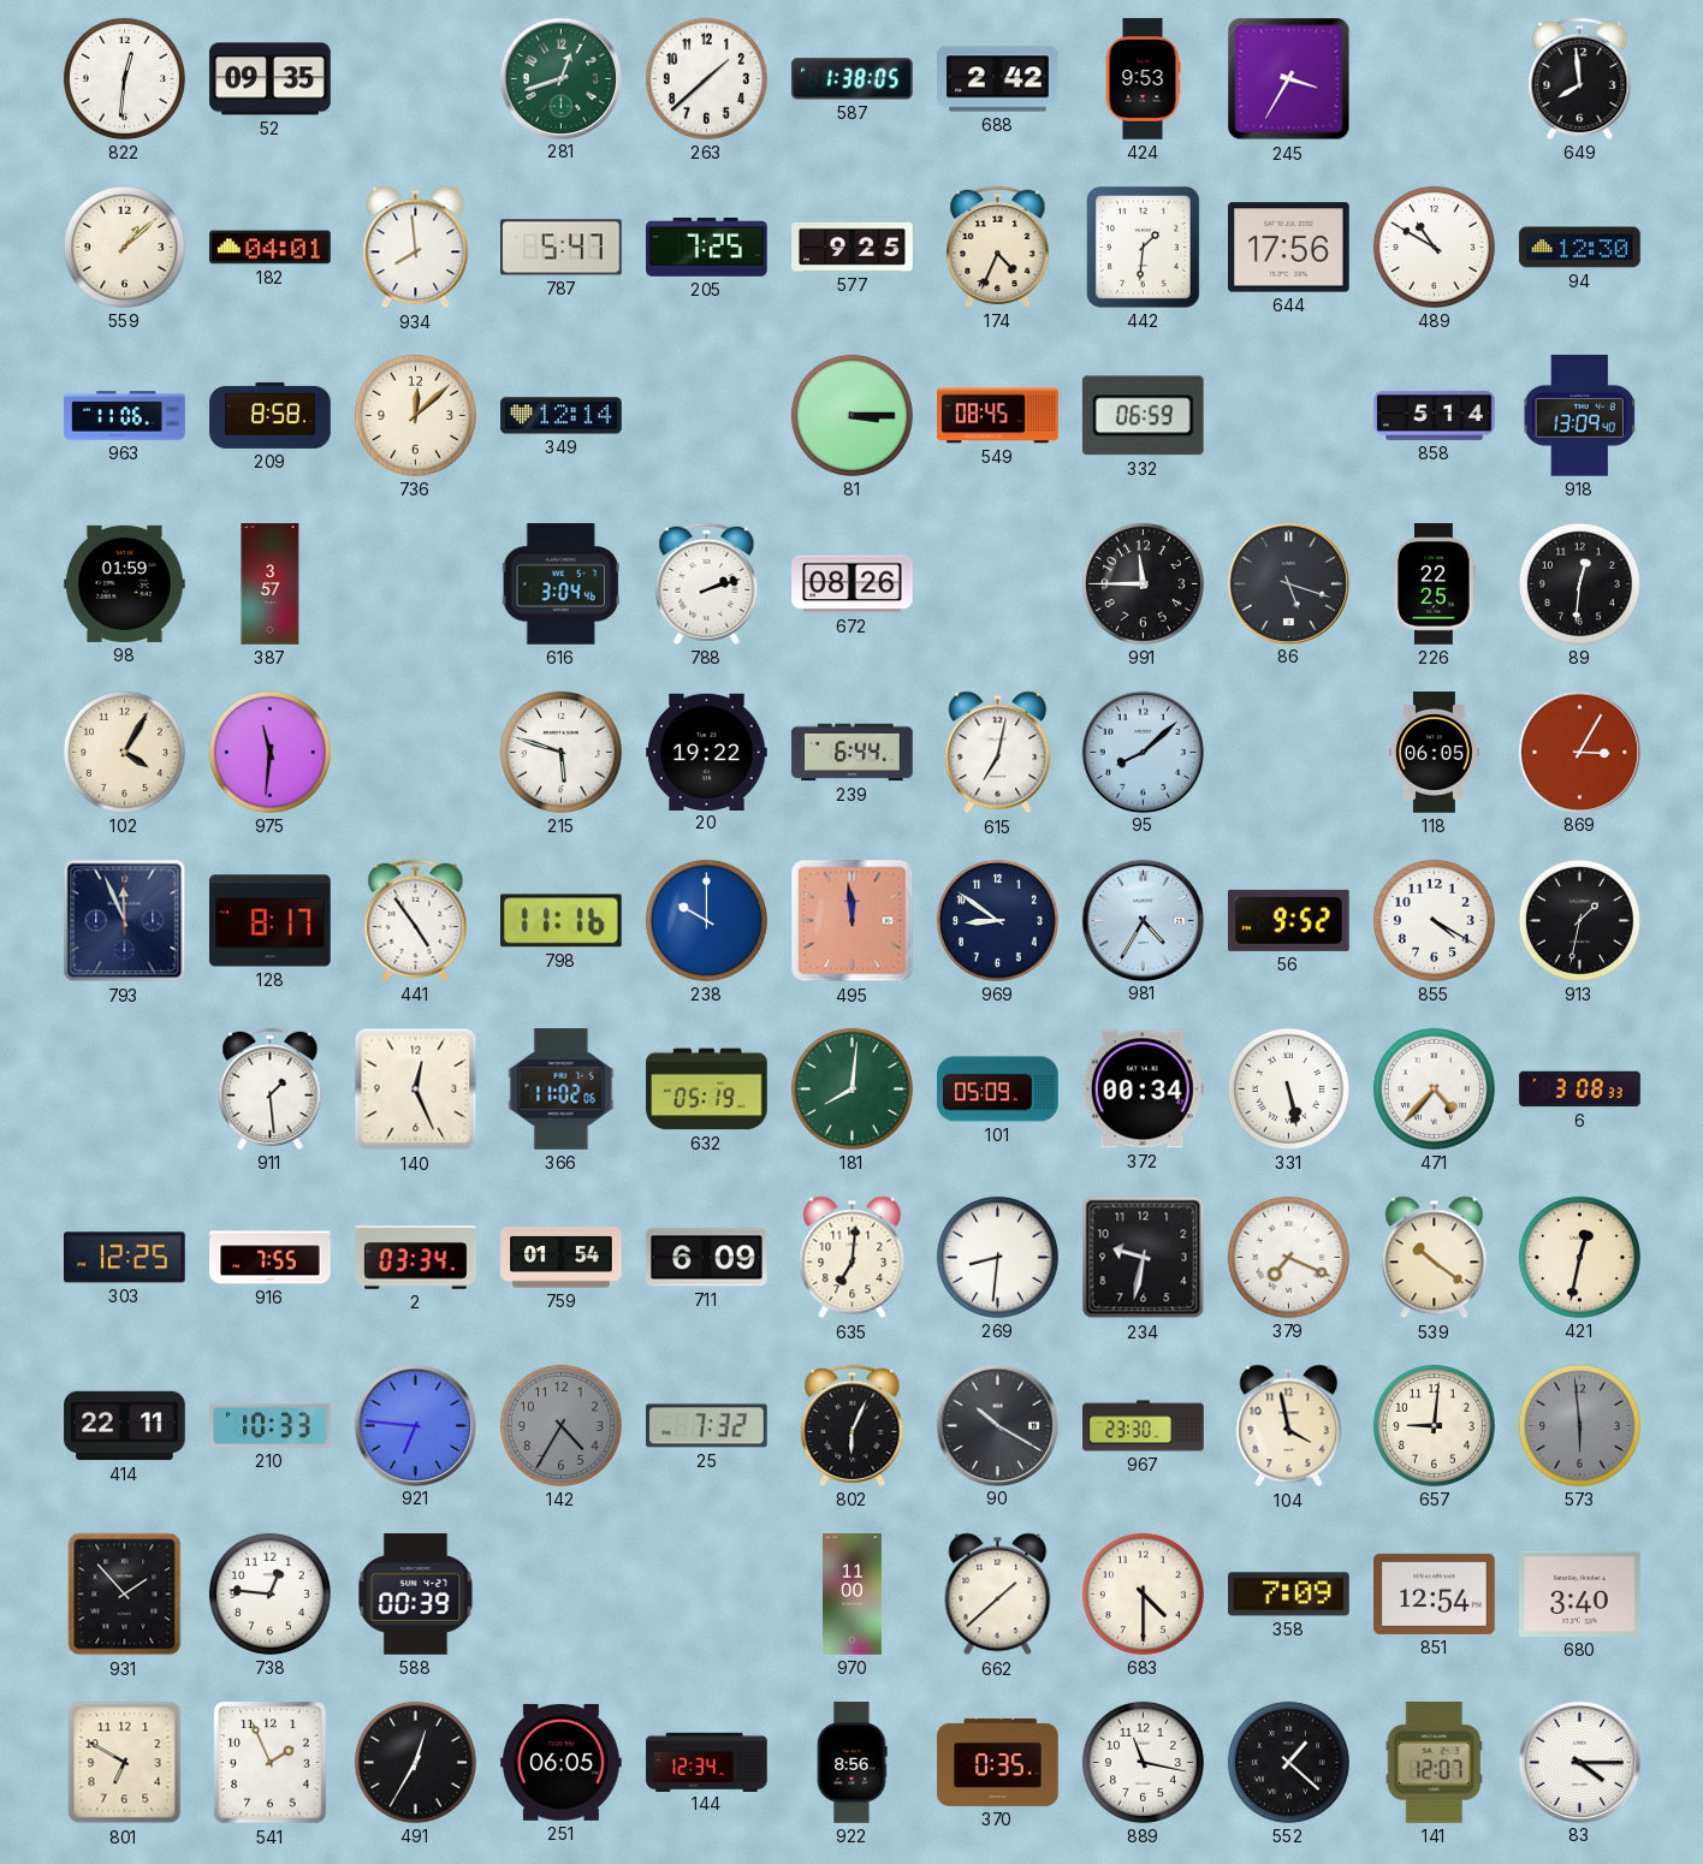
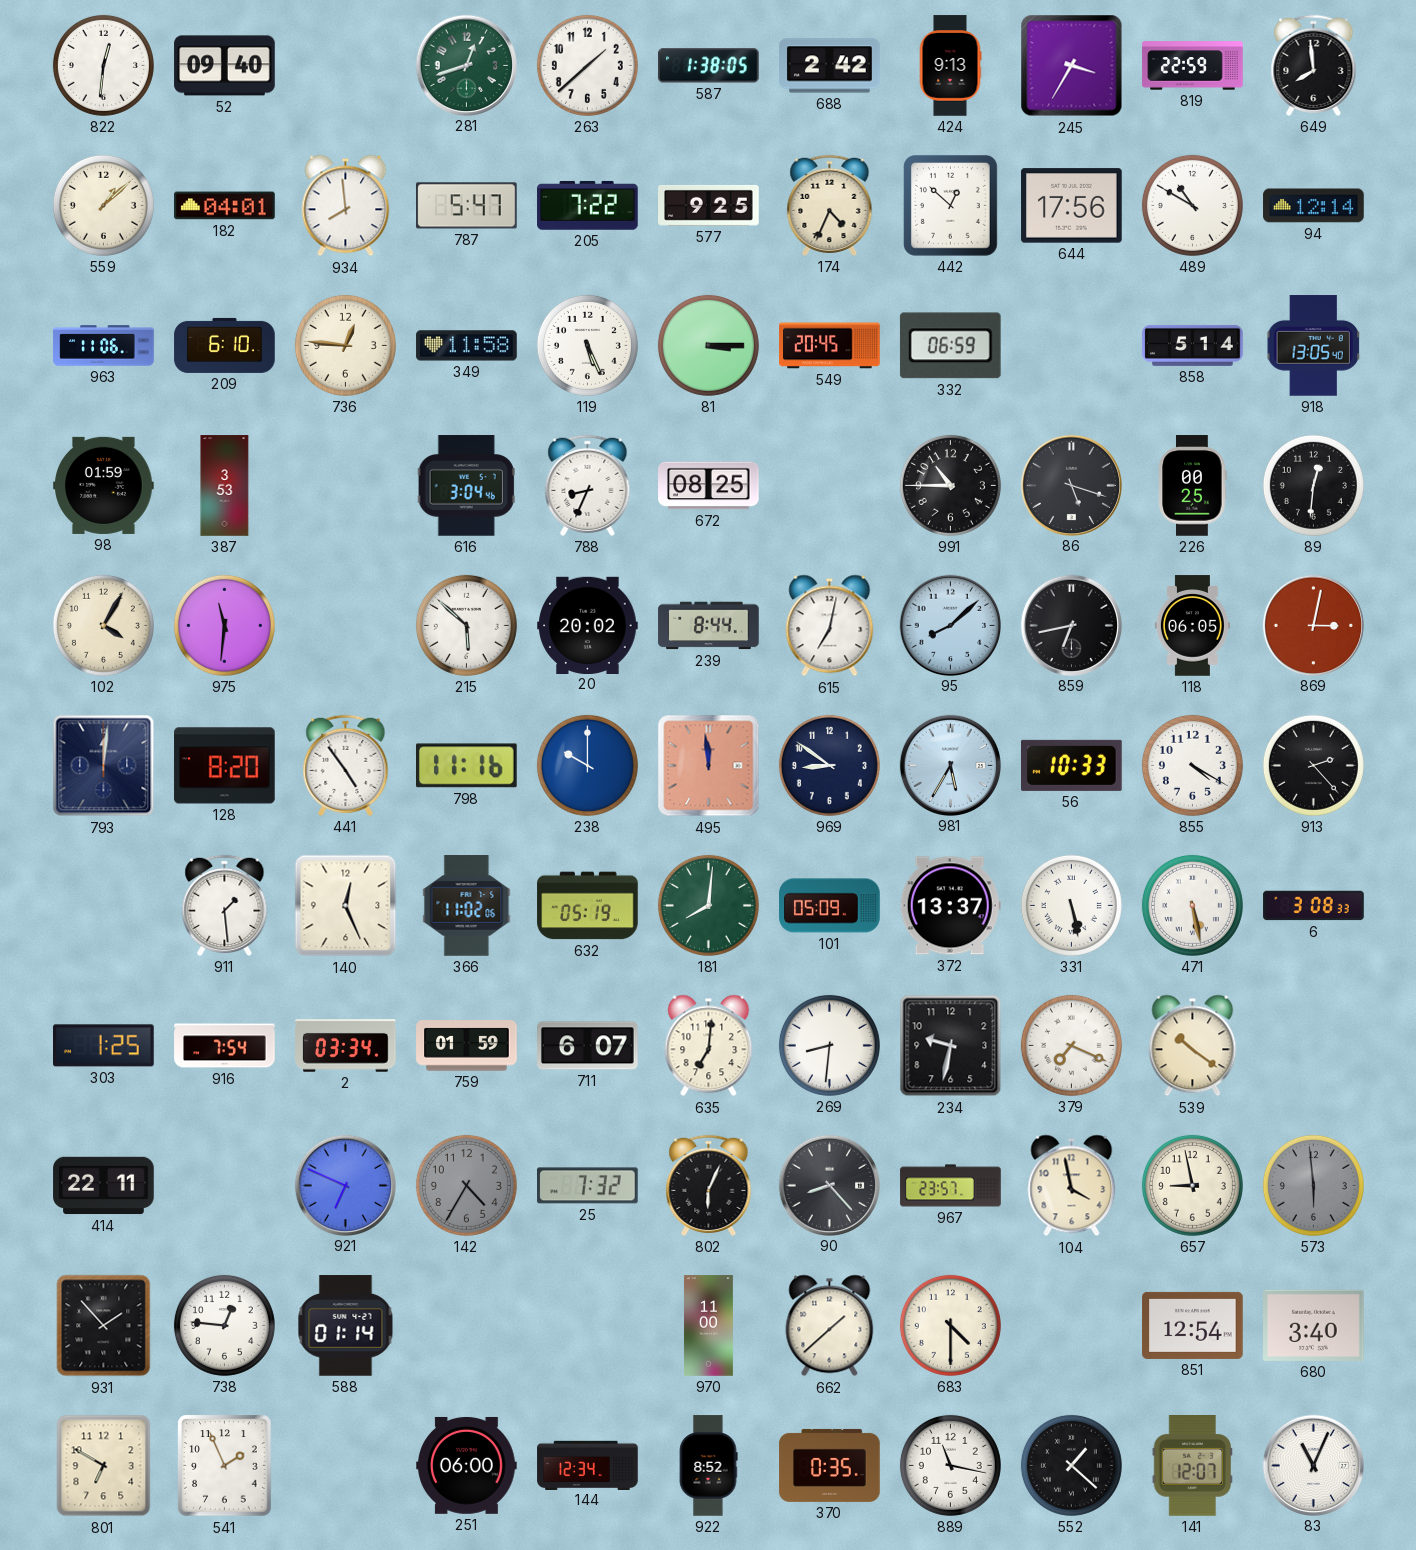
52: 09:35 -> 09:40 (225, 66)
424: 9:53 -> 9:13 (950, 66)
819: none -> 22:59 (1193, 66)
205: 7:25 -> 7:22 (588, 206)
442: 1:31 -> 12:52 (950, 205)
94: 12:30 -> 12:14 (1314, 206)
209: 8:58 -> 6:10 (225, 345)
736: 12:08 -> 12:46 (345, 345)
349: 12:14 -> 11:58 (467, 346)
119: none -> 5:26 (587, 345)
549: 08:45 -> 20:45 (830, 346)
918: 13:09 -> 13:05 (1313, 346)
387: 3:57 -> 3:53 (225, 486)
788: 2:12 -> 8:34 (588, 485)
672: 08:26 -> 08:25 (709, 486)
991: 11:45 -> 10:45 (950, 485)
226: 22:25 -> 00:25 (1193, 486)
215: 5:48 -> 5:52 (466, 625)
20: 19:22 -> 20:02 (588, 625)
239: 6:44 -> 8:44 (709, 626)
859: none -> 6:43 (1071, 625)
869: 3:05 -> 3:02 (1313, 625)
793: 11:56 -> 12:01 (104, 766)
128: 8:17 -> 8:20 (225, 766)
981: 4:35 -> 5:35 (950, 765)
56: 9:52 -> 10:33 (1072, 765)
913: 1:32 -> 2:23 (1313, 765)
372: 00:34 -> 13:37 (950, 906)
471: 4:37 -> 5:28 (1192, 905)
303: 12:25 -> 1:25 (104, 1046)
916: 7:55 -> 7:54 (225, 1046)
759: 01:54 -> 01:59 (467, 1046)
711: 6:09 -> 6:07 (588, 1046)
421: 12:32 -> none (1579, 1257)
210: 10:33 -> none (271, 1425)
921: 6:46 -> 6:49 (345, 1185)
90: 10:20 -> 8:23 (829, 1185)
967: 23:30 -> 23:57 (951, 1186)
657: 9:01 -> 8:58 (1192, 1185)
588: 00:39 -> 01:14 (346, 1326)
358: 7:09 -> none (1289, 1595)
491: 12:35 -> none (415, 1762)
251: 06:05 -> 06:00 (467, 1465)
922: 8:56 -> 8:52 (708, 1466)
83: 4:15 -> 11:04 (1313, 1465)
